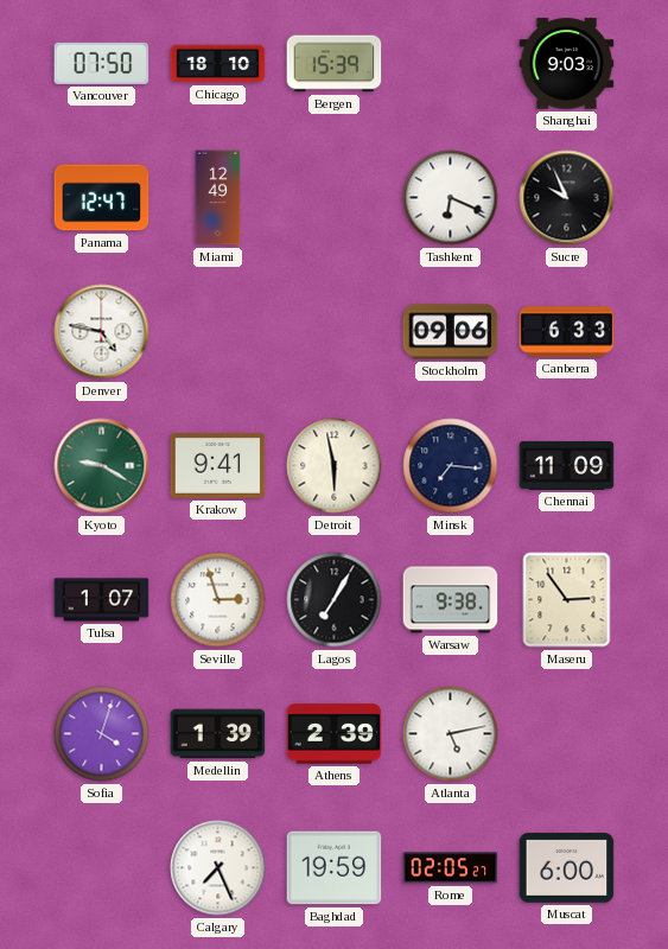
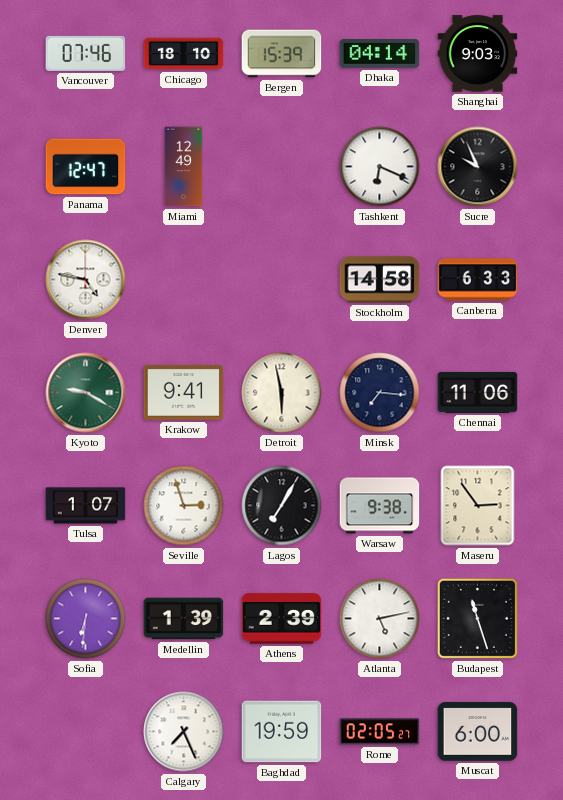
Vancouver: 07:50 -> 07:46 (86, 53)
Dhaka: none -> 04:14 (380, 54)
Stockholm: 09:06 -> 14:58 (380, 280)
Chennai: 11:09 -> 11:06 (478, 392)
Sofia: 4:03 -> 6:31 (86, 619)
Budapest: none -> 11:27 (477, 618)
